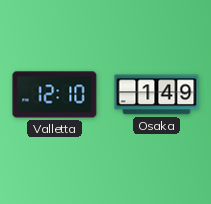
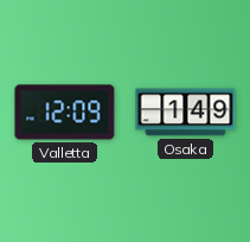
Valletta: 12:10 -> 12:09 (65, 113)
